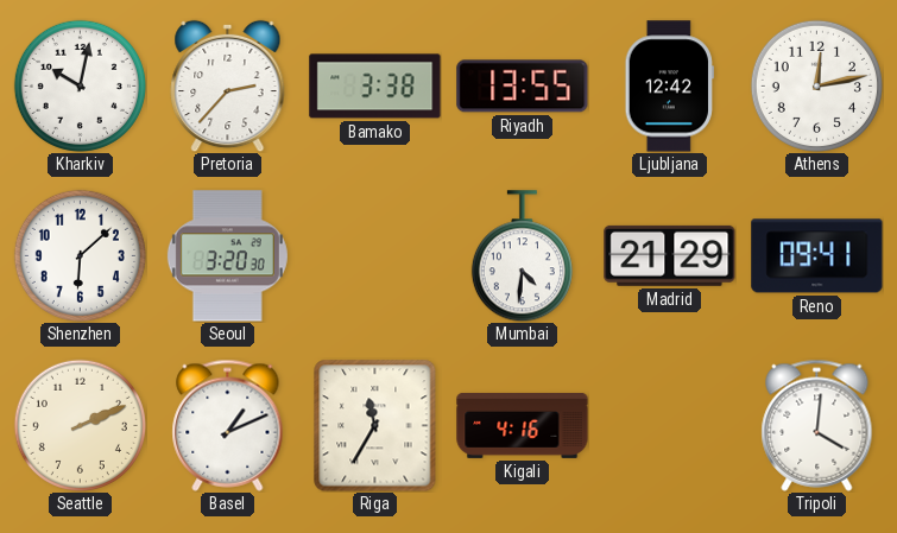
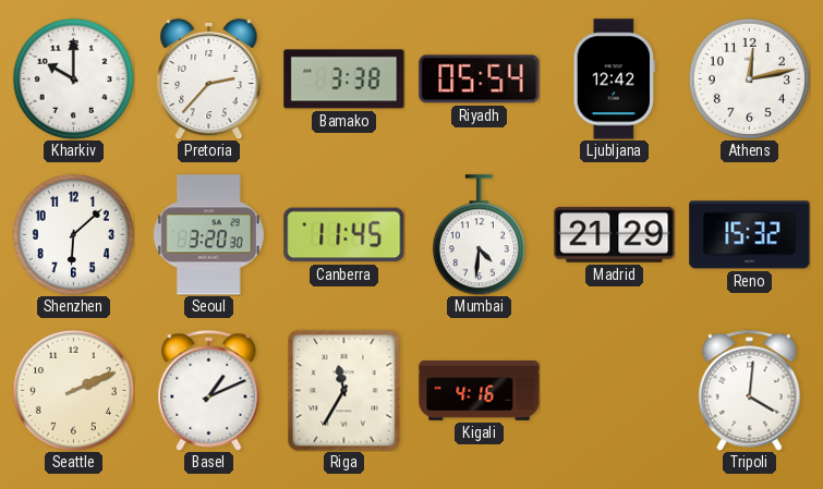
Kharkiv: 10:02 -> 10:00 (73, 78)
Riyadh: 13:55 -> 05:54 (480, 80)
Canberra: none -> 11:45 (344, 235)
Reno: 09:41 -> 15:32 (750, 235)
